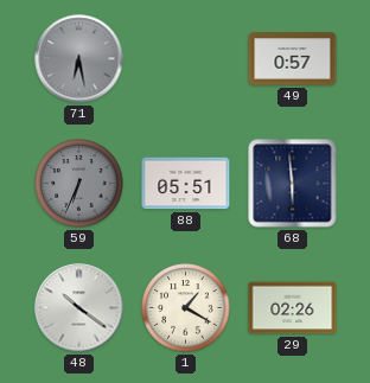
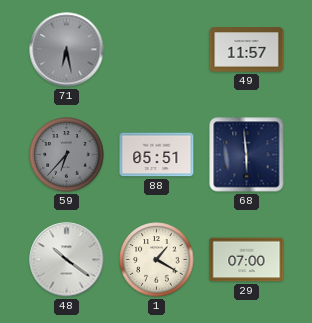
49: 0:57 -> 11:57 (247, 50)
59: 6:34 -> 6:37 (67, 155)
29: 02:26 -> 07:00 (247, 260)
